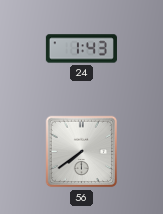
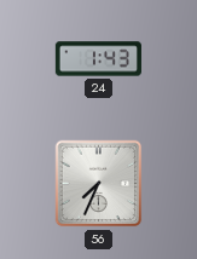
56: 7:39 -> 7:34 (99, 184)
